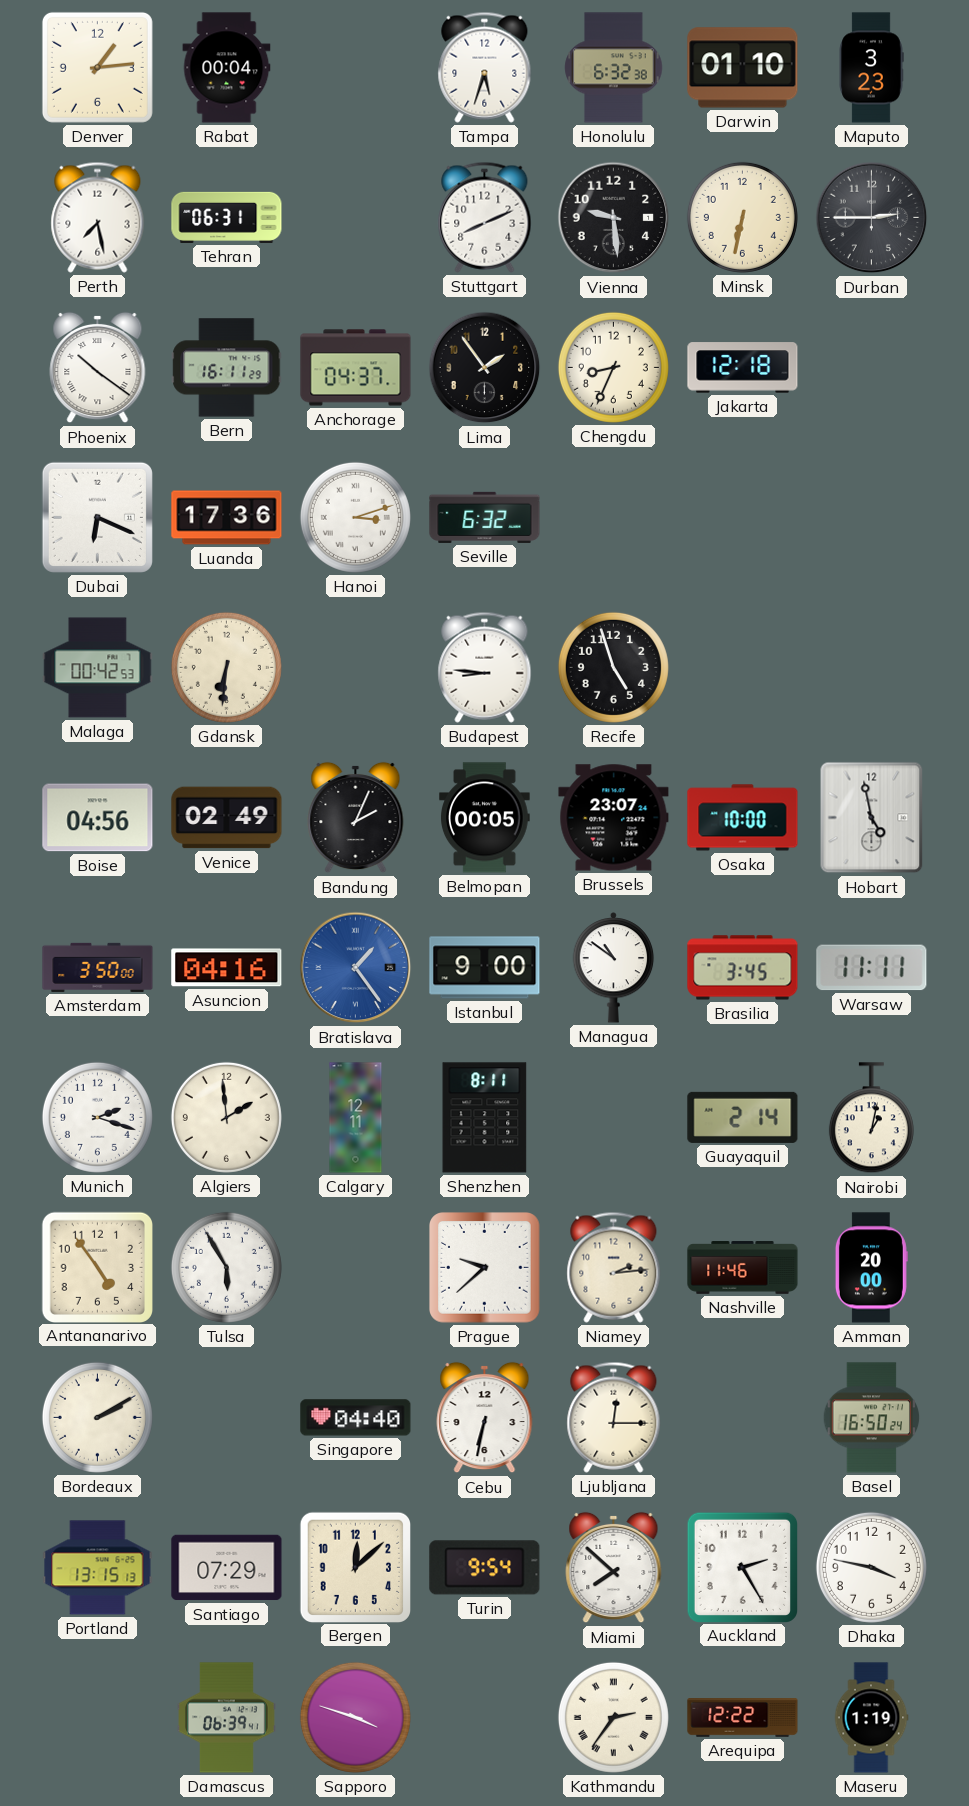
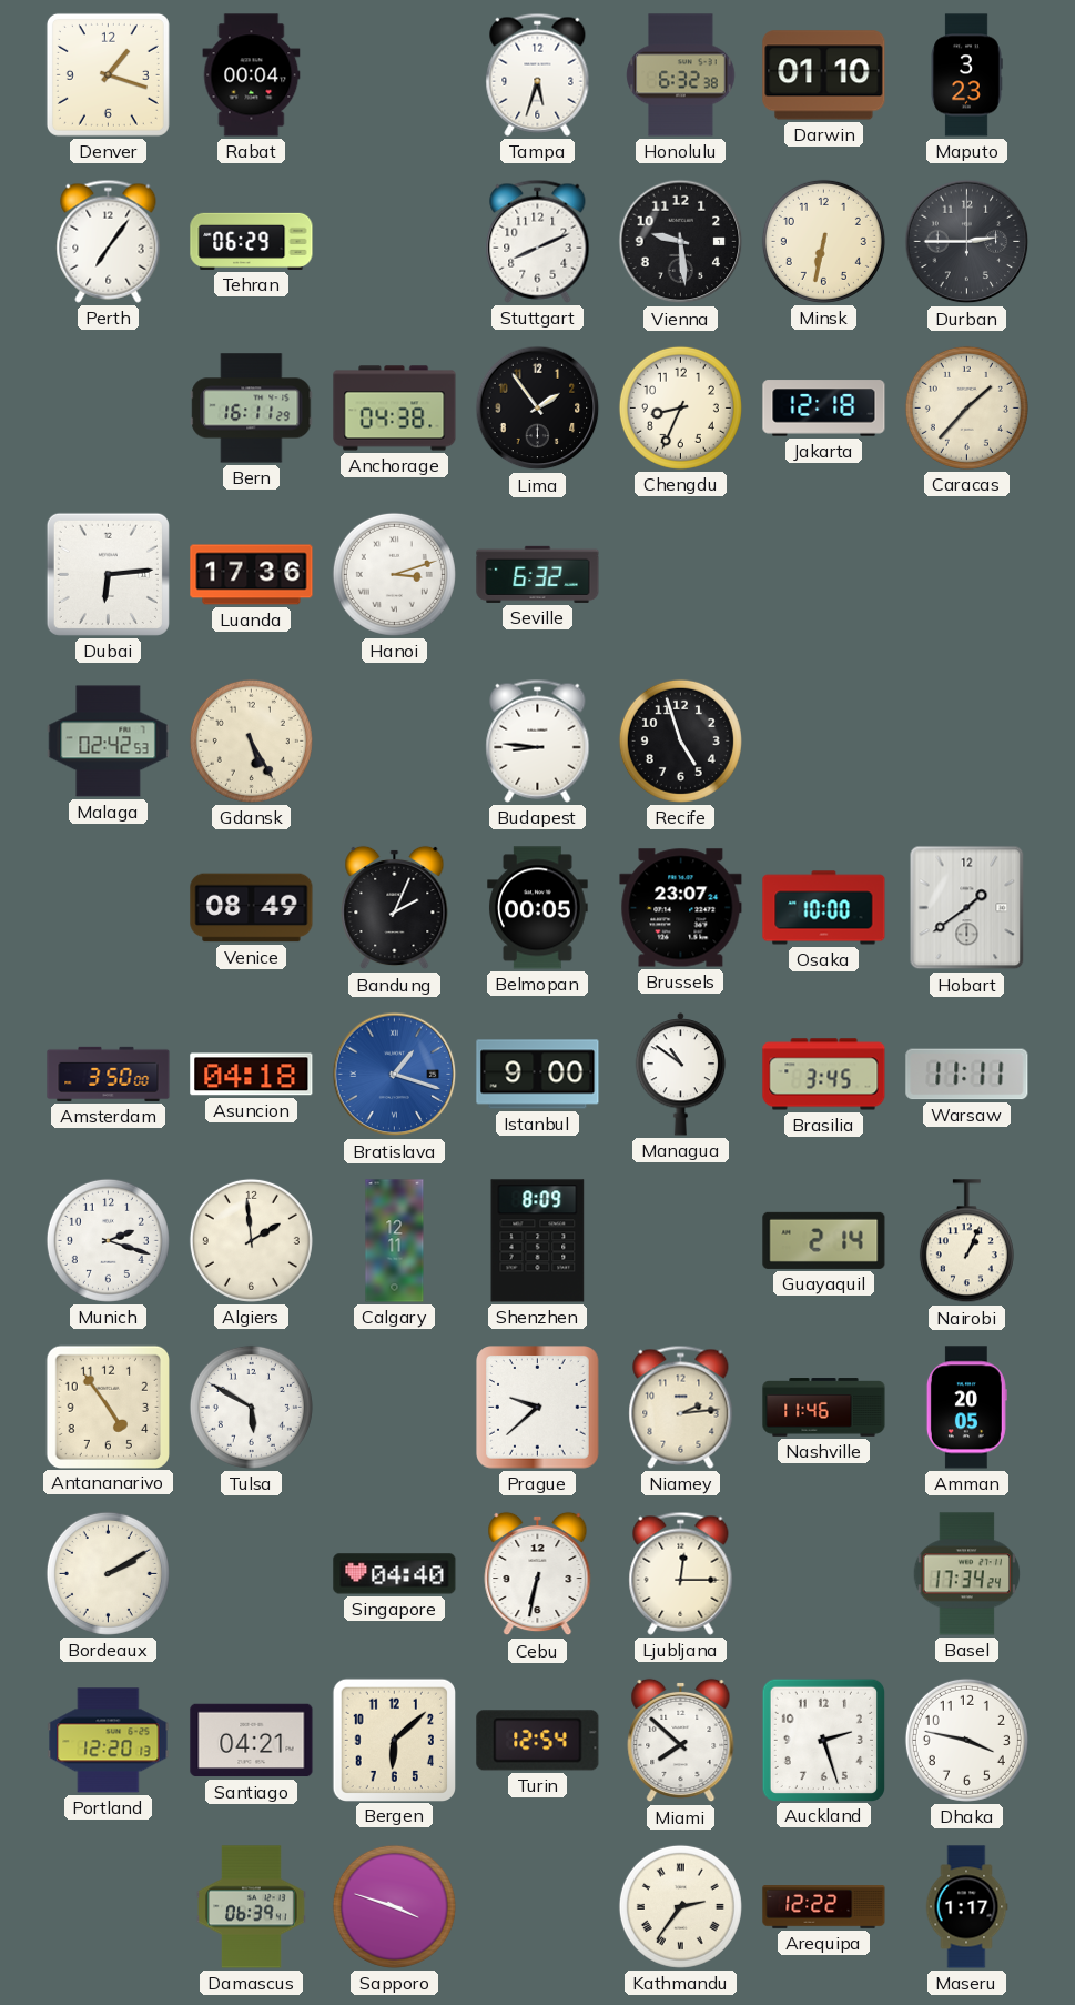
Denver: 1:14 -> 1:18 (108, 74)
Perth: 7:28 -> 7:06 (109, 241)
Tehran: 06:31 -> 06:29 (252, 241)
Phoenix: 10:21 -> none (98, 368)
Anchorage: 04:37 -> 04:38 (395, 409)
Caracas: none -> 1:37 (966, 407)
Dubai: 6:19 -> 6:14 (108, 574)
Malaga: 00:42 -> 02:42 (109, 742)
Gdansk: 6:31 -> 5:25 (251, 740)
Boise: 04:56 -> none (98, 818)
Venice: 02:49 -> 08:49 (252, 908)
Hobart: 4:58 -> 1:39 (967, 908)
Asuncion: 04:16 -> 04:18 (252, 1075)
Bratislava: 1:24 -> 1:18 (395, 1075)
Shenzhen: 8:11 -> 8:09 (538, 1241)
Nairobi: 1:02 -> 1:04 (966, 1241)
Tulsa: 5:55 -> 5:50 (251, 1407)
Amman: 20:00 -> 20:05 (966, 1408)
Basel: 16:50 -> 17:34 (967, 1574)
Portland: 13:15 -> 12:20 (109, 1741)
Santiago: 07:29 -> 04:21 (252, 1741)
Bergen: 12:08 -> 6:08 (394, 1740)
Turin: 9:54 -> 12:54 (538, 1741)
Auckland: 2:25 -> 2:27 (823, 1740)
Maseru: 1:19 -> 1:17 (966, 1907)
